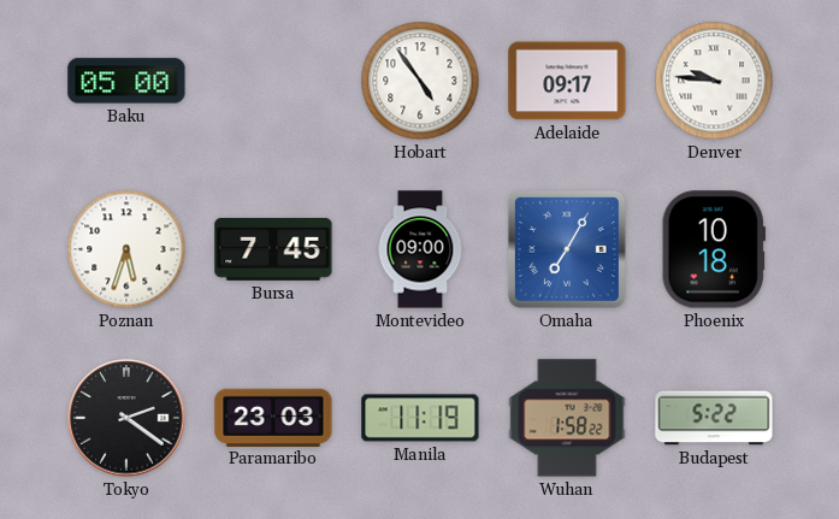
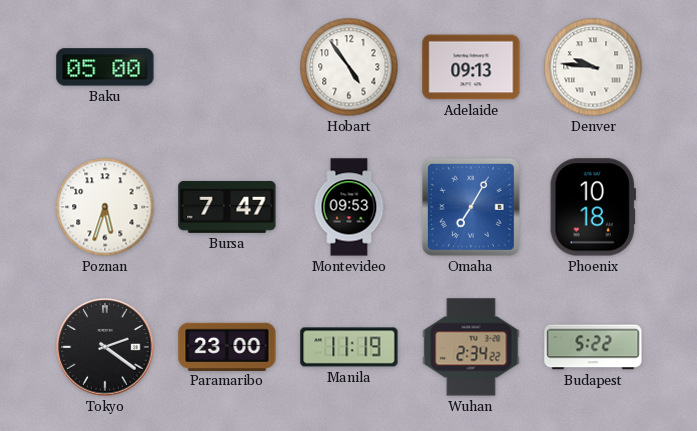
Adelaide: 09:17 -> 09:13 (471, 67)
Bursa: 7:45 -> 7:47 (227, 207)
Montevideo: 09:00 -> 09:53 (349, 207)
Paramaribo: 23:03 -> 23:00 (227, 346)
Wuhan: 1:58 -> 2:34 (471, 347)
